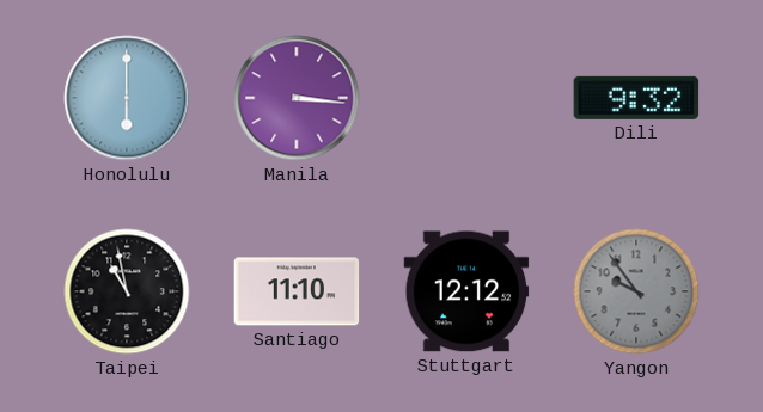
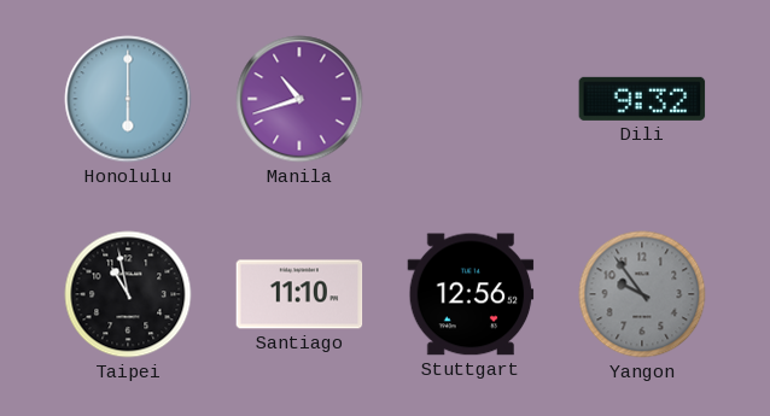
Manila: 3:16 -> 10:42 (299, 99)
Stuttgart: 12:12 -> 12:56 (471, 294)
